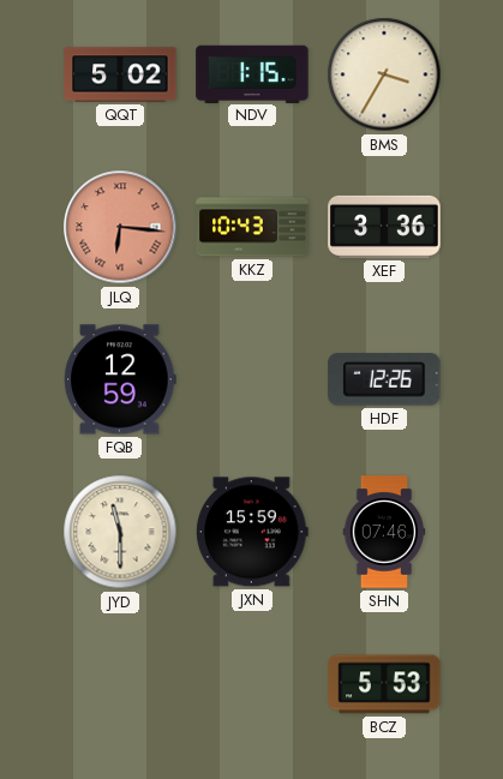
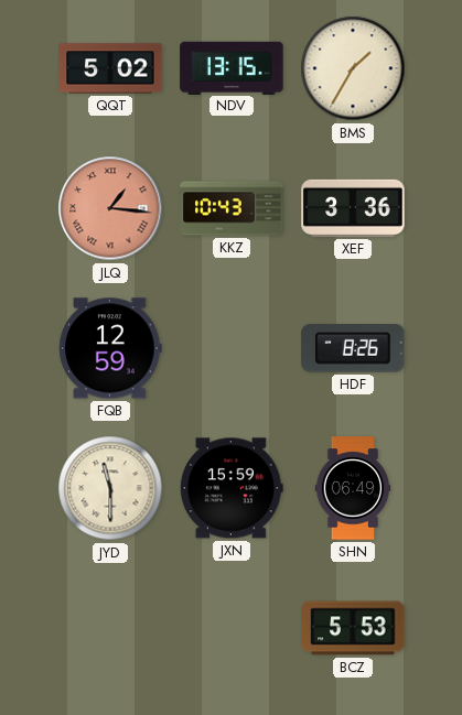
NDV: 1:15 -> 13:15 (232, 67)
BMS: 3:35 -> 1:35 (353, 68)
JLQ: 6:16 -> 1:16 (110, 208)
HDF: 12:26 -> 8:26 (353, 348)
SHN: 07:46 -> 06:49 (353, 488)
